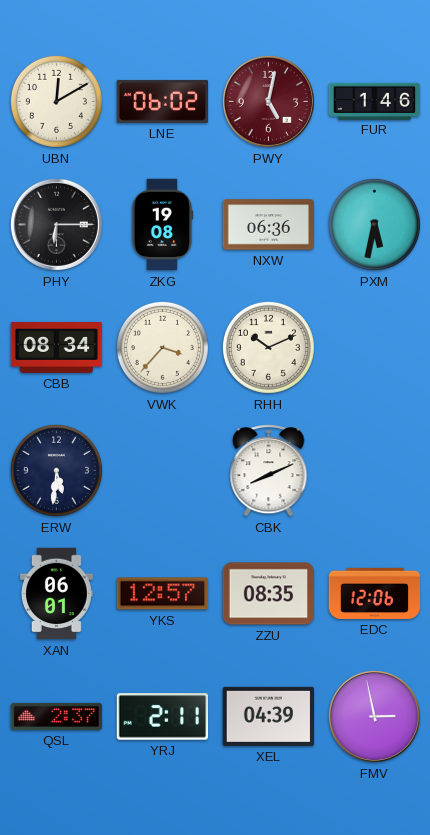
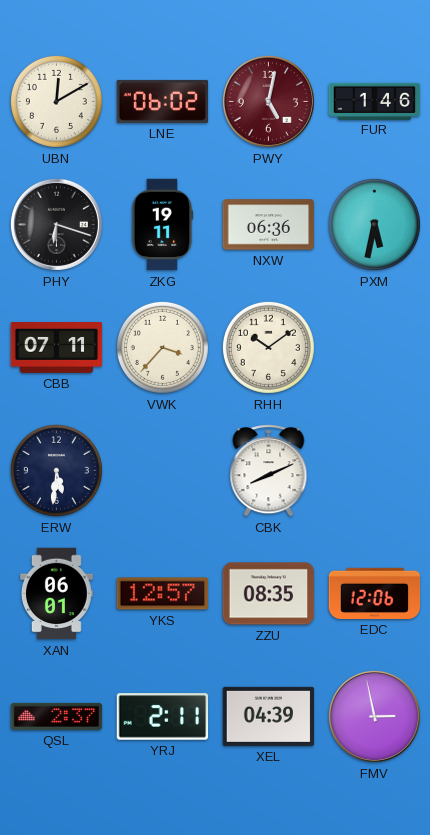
PHY: 6:15 -> 6:18 (56, 224)
ZKG: 19:08 -> 19:11 (162, 225)
CBB: 08:34 -> 07:11 (57, 348)
RHH: 10:11 -> 10:09 (268, 347)
